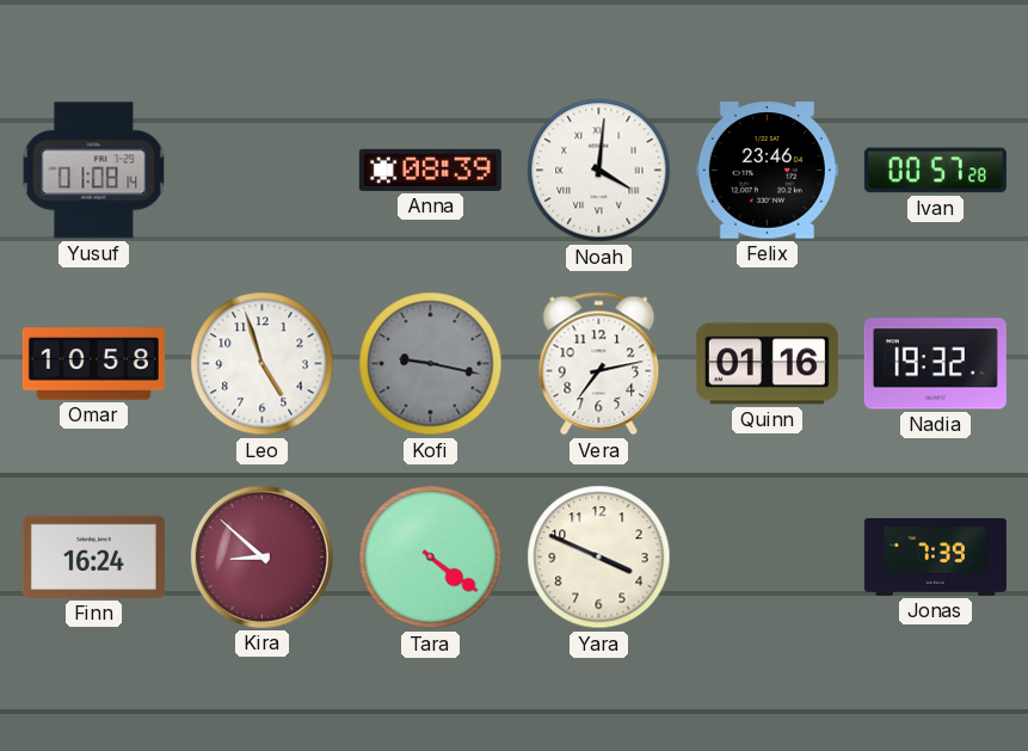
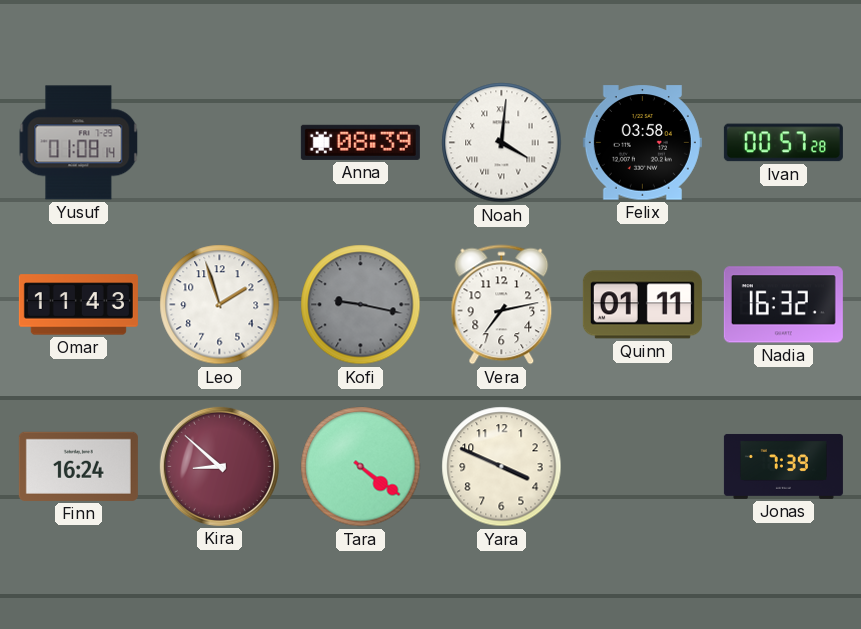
Felix: 23:46 -> 03:58 (642, 143)
Omar: 10:58 -> 11:43 (78, 305)
Leo: 4:57 -> 1:57 (220, 305)
Quinn: 01:16 -> 01:11 (642, 305)
Nadia: 19:32 -> 16:32 (783, 305)
